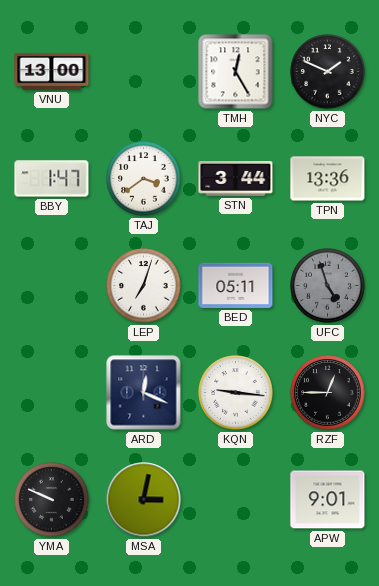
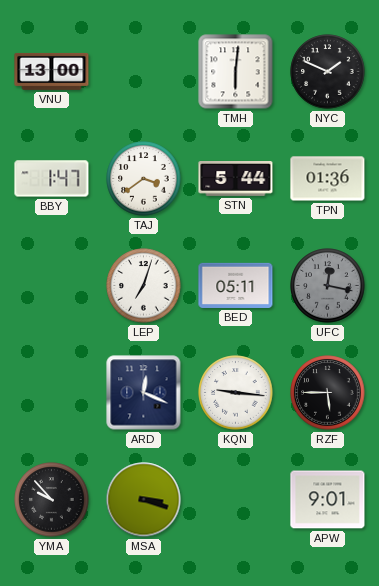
TMH: 12:25 -> 6:01 (236, 72)
STN: 3:44 -> 5:44 (236, 179)
TPN: 13:36 -> 01:36 (328, 179)
UFC: 4:57 -> 12:17 (328, 286)
RZF: 12:45 -> 5:45 (328, 393)
YMA: 9:49 -> 9:53 (52, 500)
MSA: 3:02 -> 3:18 (144, 500)
